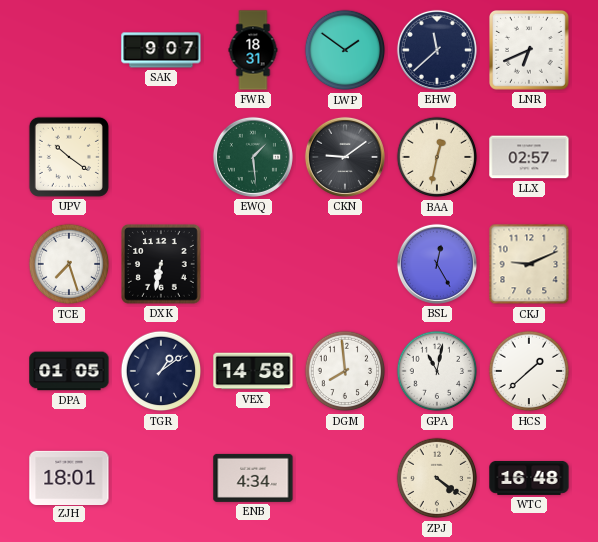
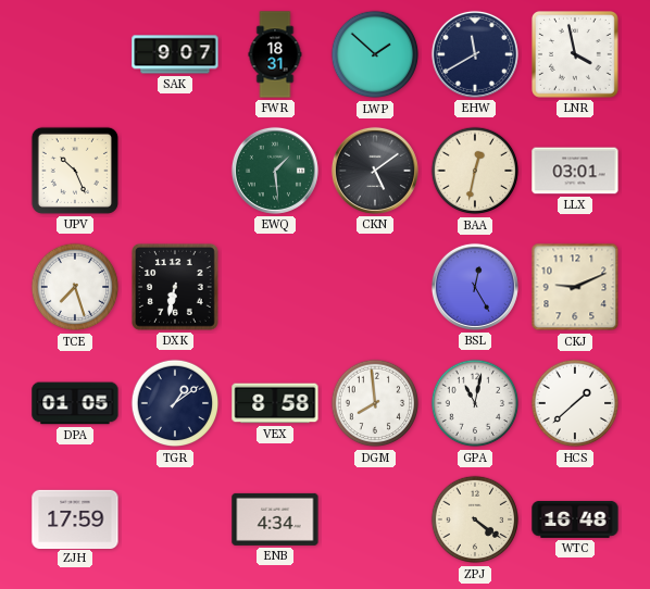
LWP: 1:51 -> 1:52 (375, 54)
EHW: 11:38 -> 11:40 (475, 54)
LNR: 6:41 -> 3:58 (576, 55)
UPV: 10:21 -> 10:26 (75, 171)
CKN: 9:09 -> 5:09 (375, 171)
LLX: 02:57 -> 03:01 (575, 171)
VEX: 14:58 -> 8:58 (275, 403)
ZJH: 18:01 -> 17:59 (75, 518)
